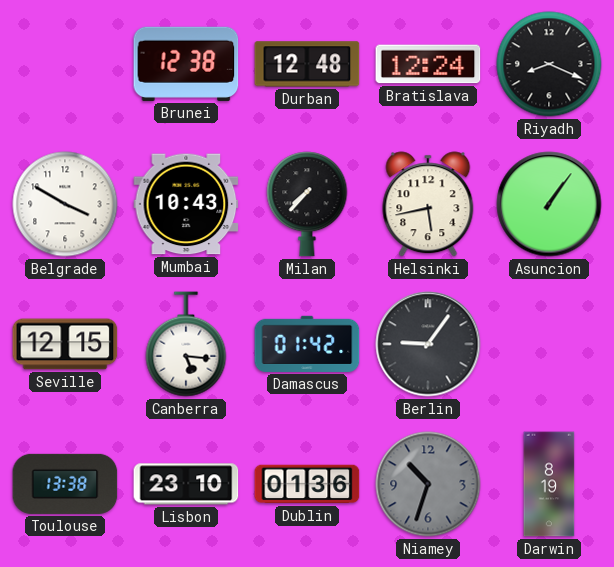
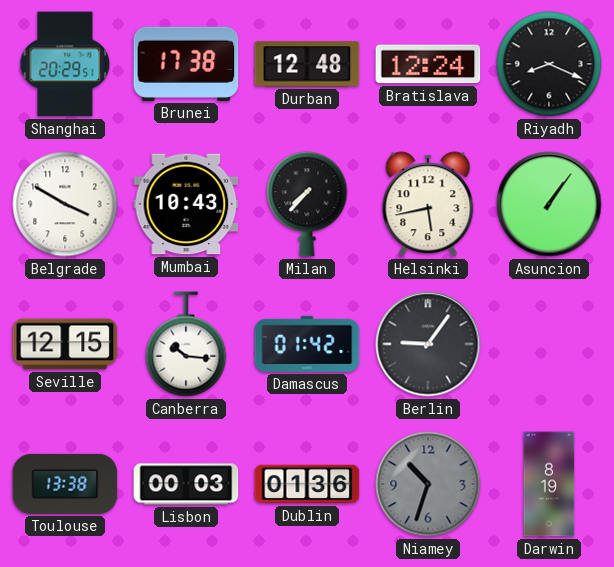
Shanghai: none -> 20:29 (65, 64)
Brunei: 12:38 -> 17:38 (186, 64)
Canberra: 5:16 -> 10:16 (186, 344)
Lisbon: 23:10 -> 00:03 (186, 484)
